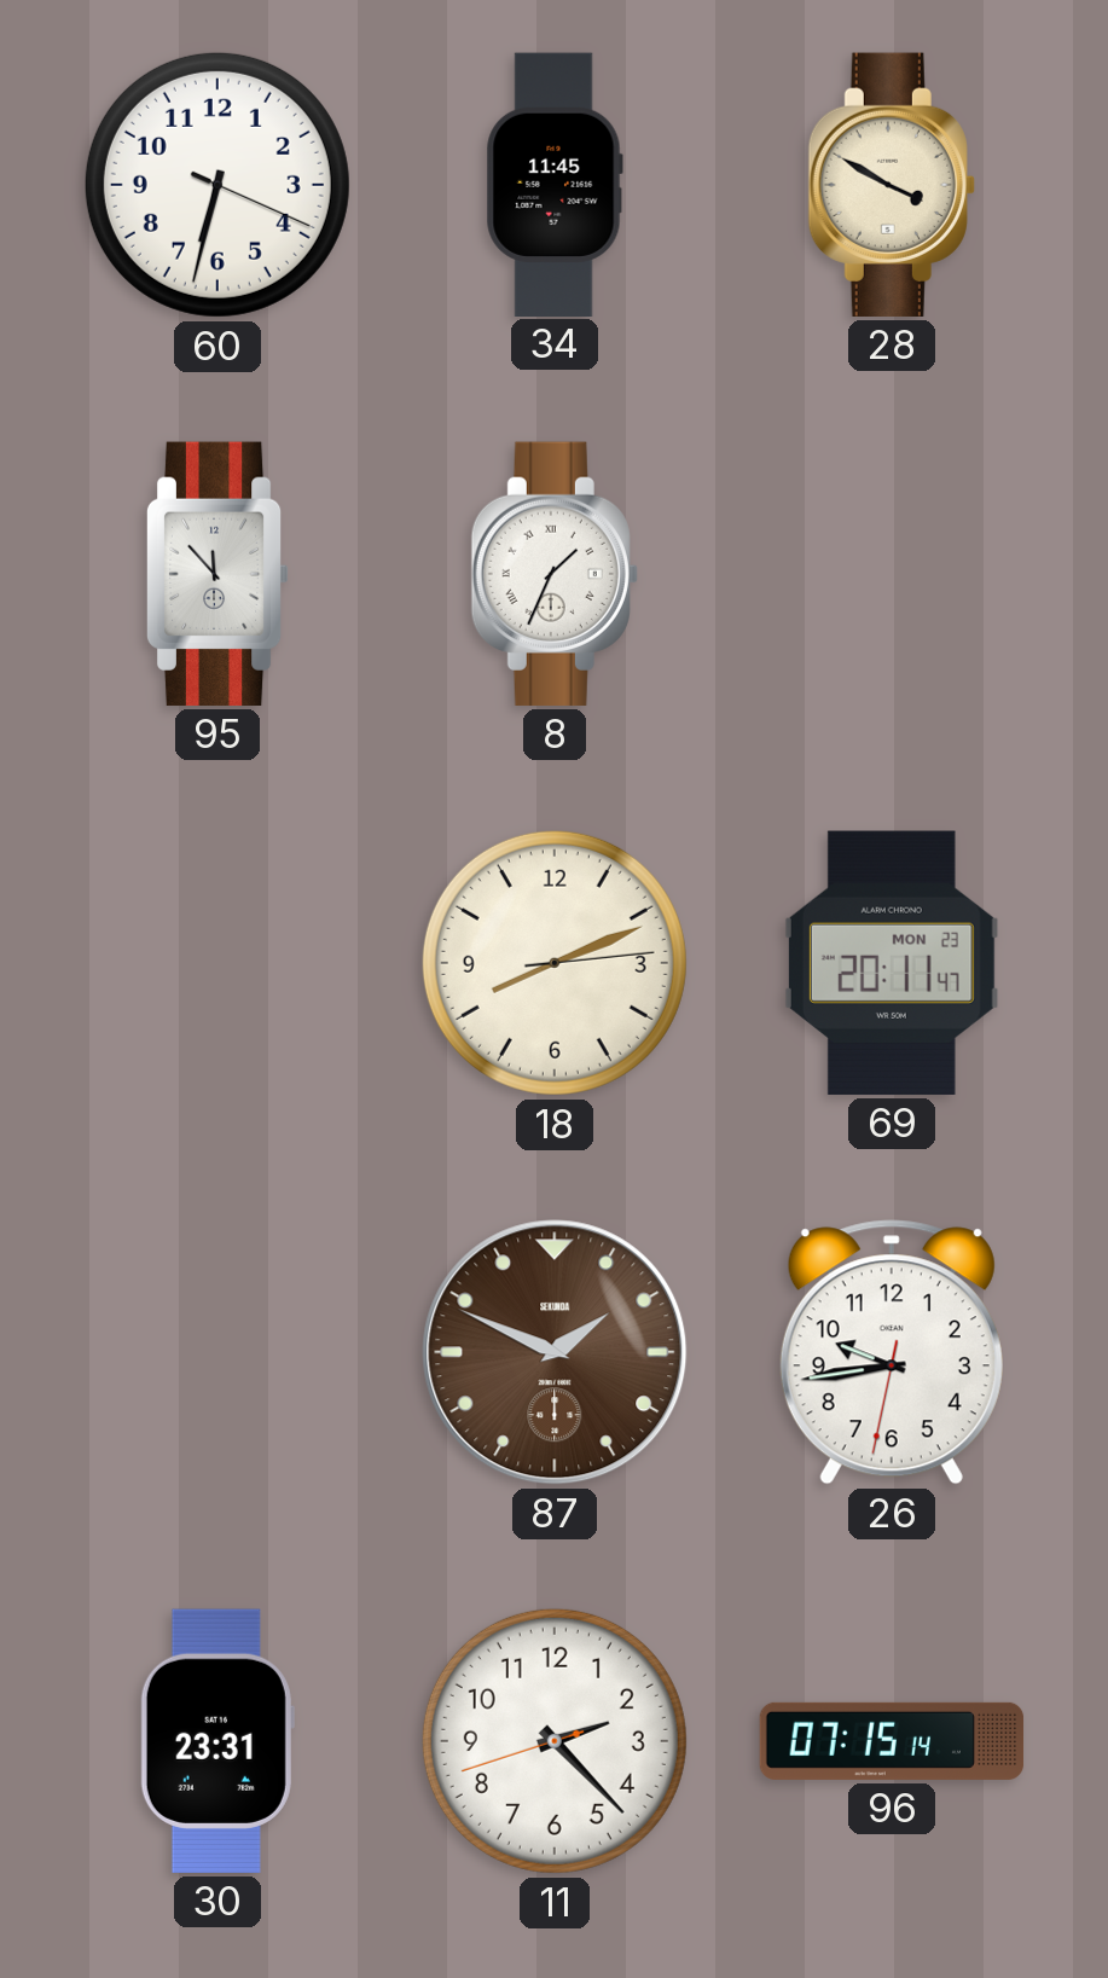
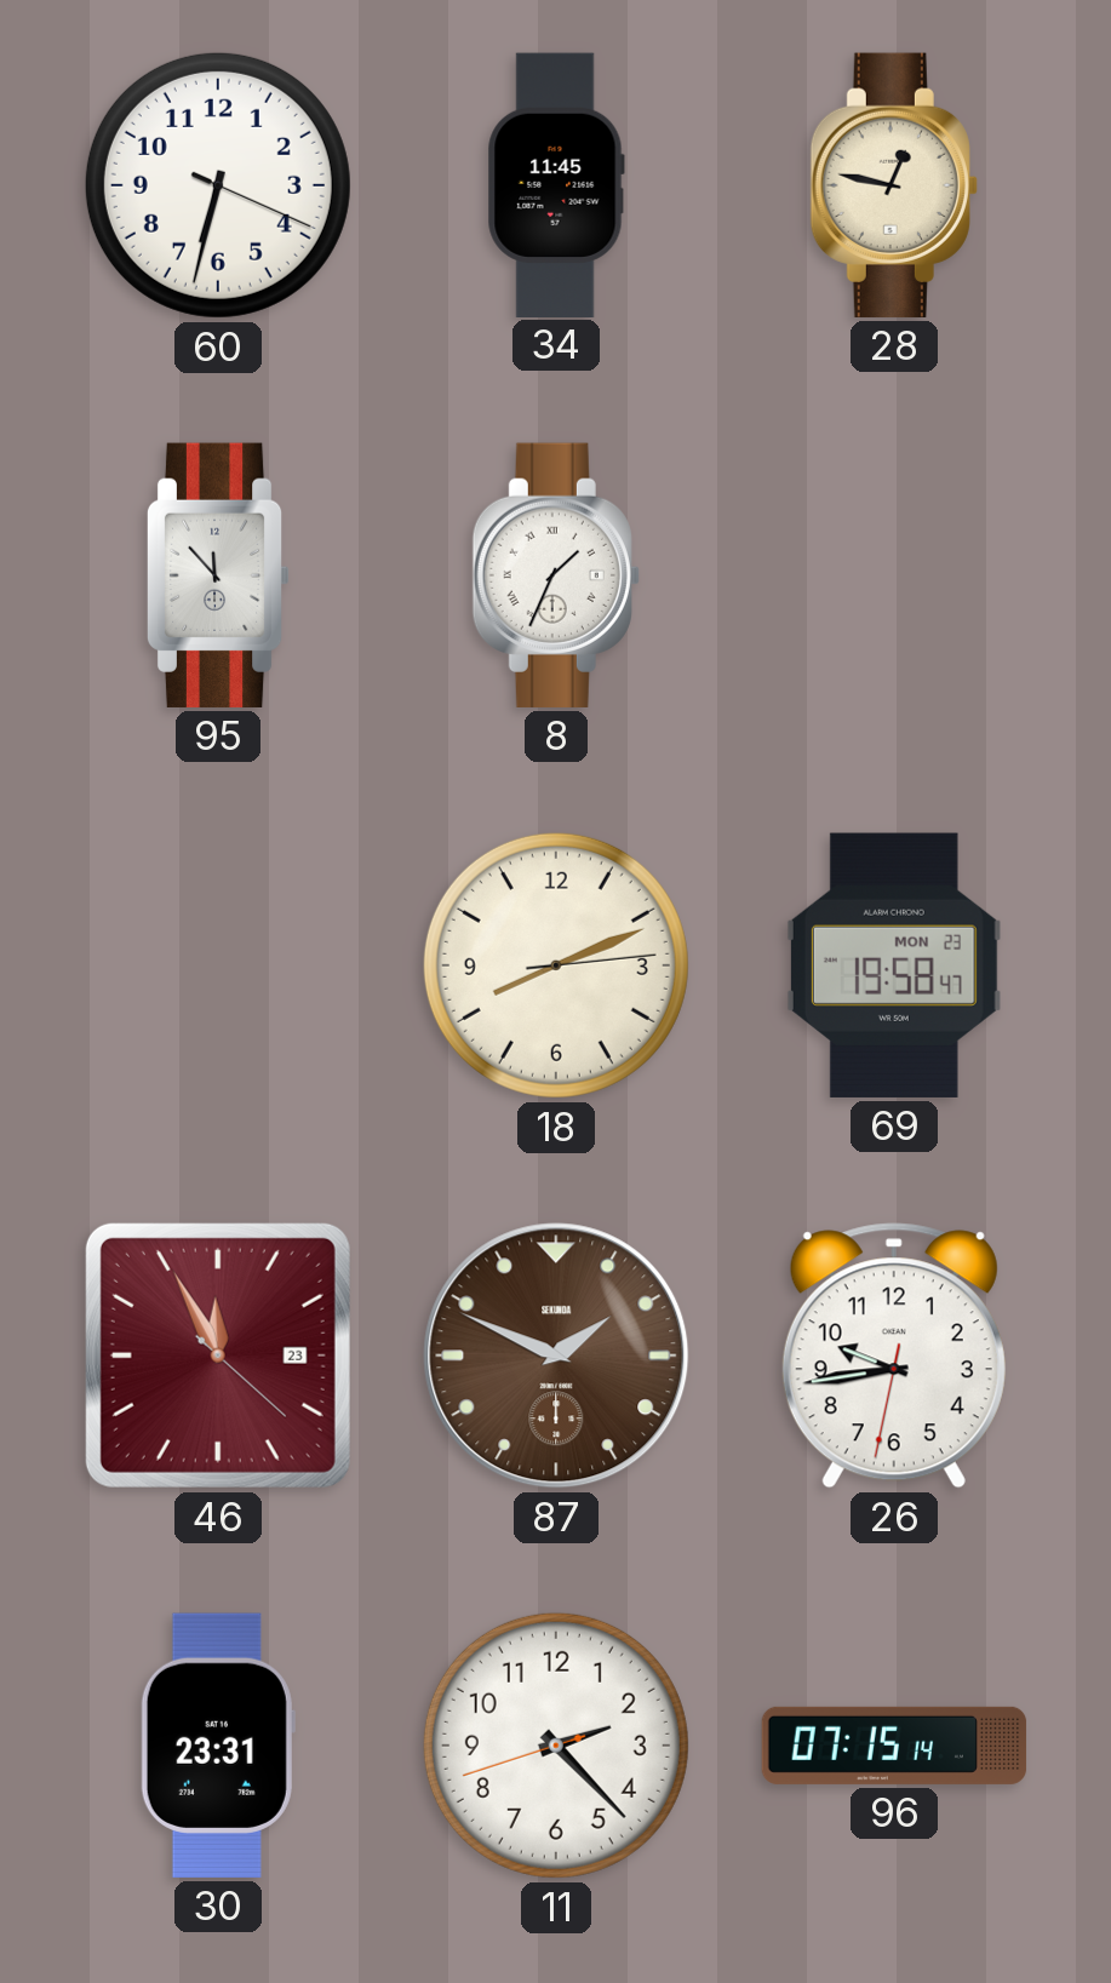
28: 3:50 -> 12:47 (894, 185)
69: 20:11 -> 19:58 (894, 965)
46: none -> 11:55 (218, 1356)
